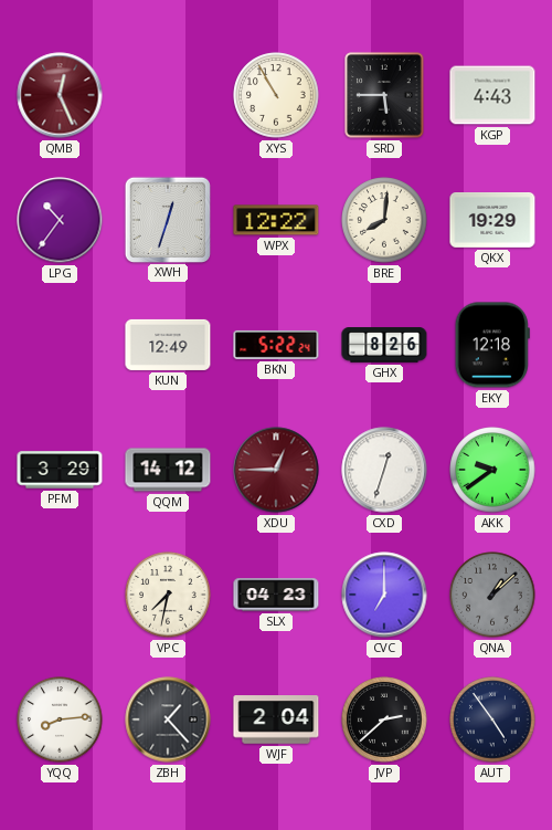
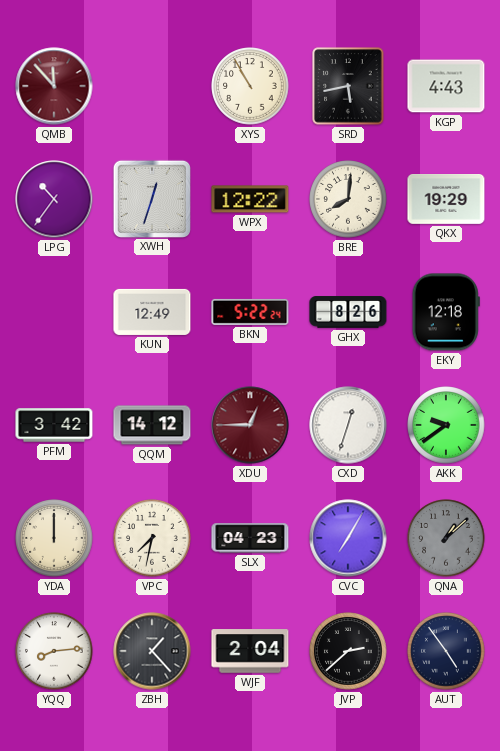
QMB: 12:26 -> 11:53 (54, 86)
SRD: 5:45 -> 5:43 (348, 86)
PFM: 3:29 -> 3:42 (54, 425)
YDA: none -> 12:00 (54, 538)
CVC: 7:00 -> 7:05 (348, 538)
